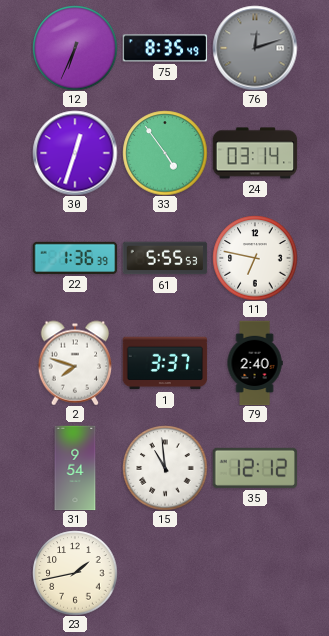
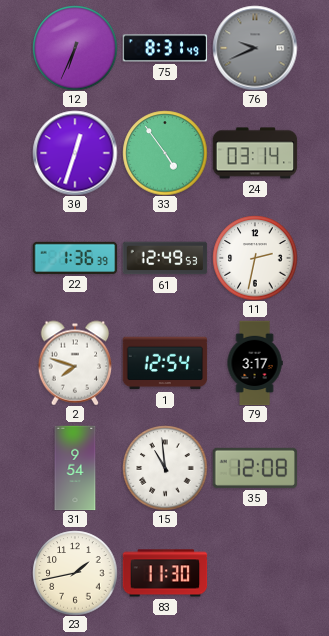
75: 8:35 -> 8:31 (165, 48)
76: 12:12 -> 9:41 (255, 48)
61: 5:55 -> 12:49 (165, 258)
11: 6:47 -> 2:32 (255, 258)
1: 3:37 -> 12:54 (165, 363)
79: 2:40 -> 3:17 (255, 363)
35: 12:12 -> 12:08 (255, 468)
83: none -> 11:30 (165, 573)
